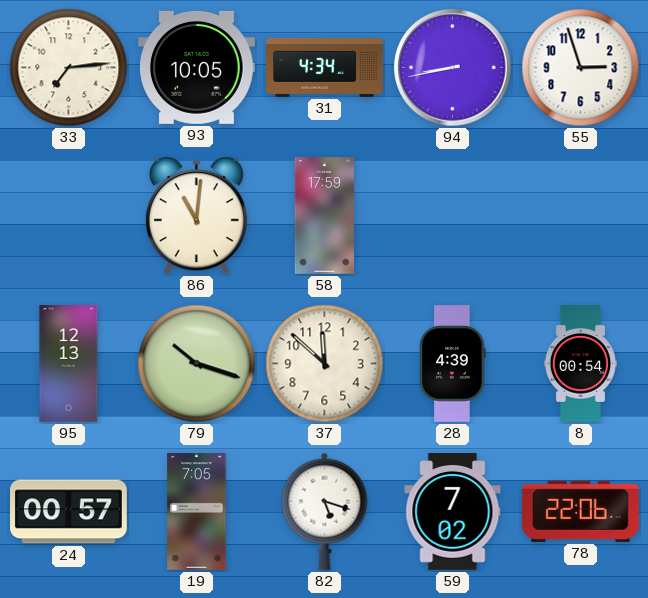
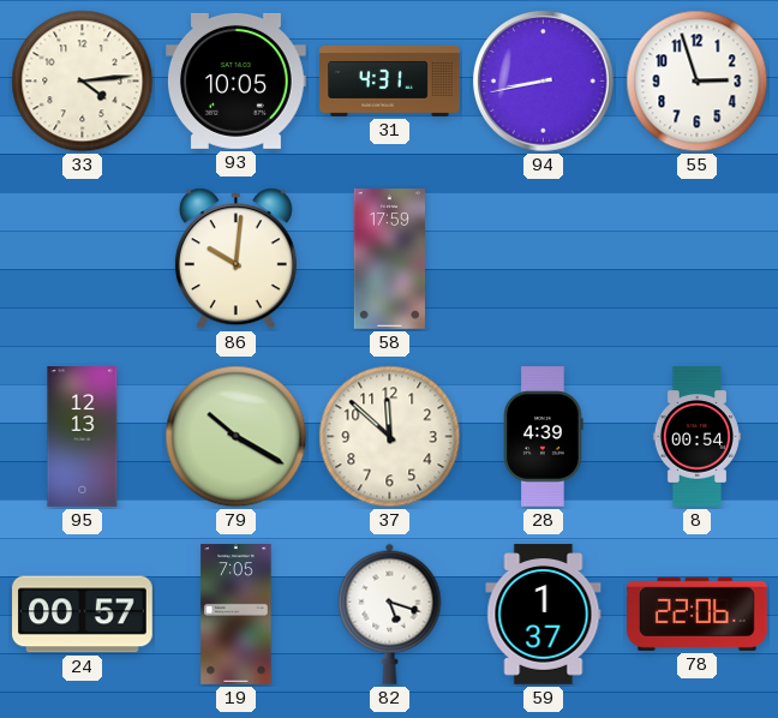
33: 7:14 -> 4:14 (83, 82)
31: 4:34 -> 4:31 (390, 82)
86: 11:01 -> 10:01 (235, 259)
79: 10:18 -> 10:20 (237, 437)
59: 7:02 -> 1:37 (544, 615)
